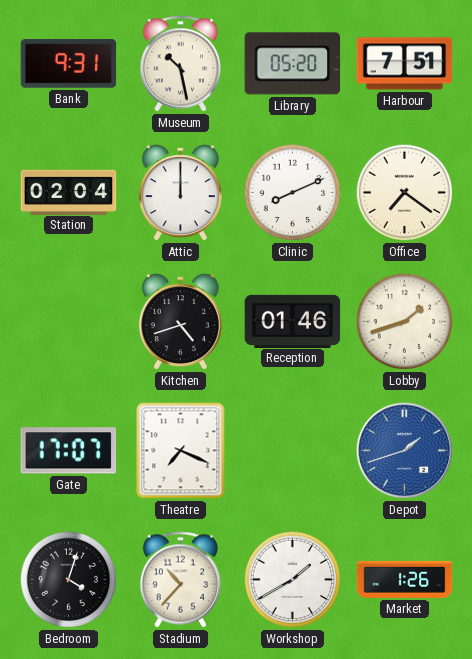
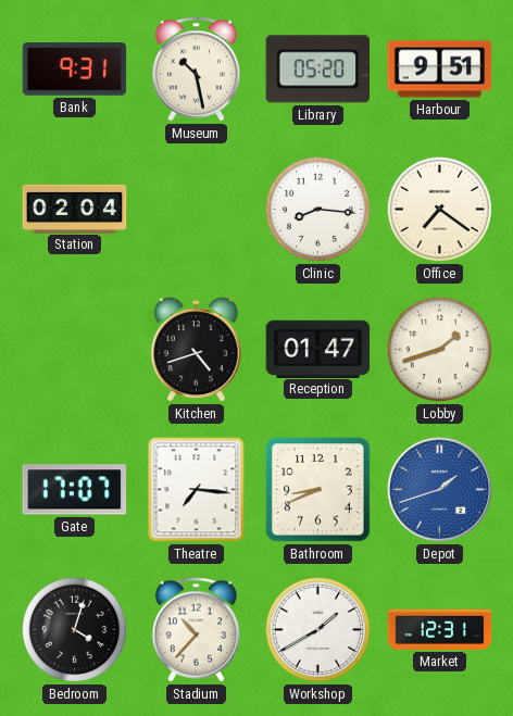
Harbour: 7:51 -> 9:51 (440, 70)
Attic: 12:00 -> none (180, 193)
Clinic: 8:11 -> 8:16 (318, 210)
Reception: 01:46 -> 01:47 (318, 349)
Theatre: 7:19 -> 7:16 (197, 490)
Bathroom: none -> 8:41 (318, 490)
Market: 1:26 -> 12:31 (440, 629)
